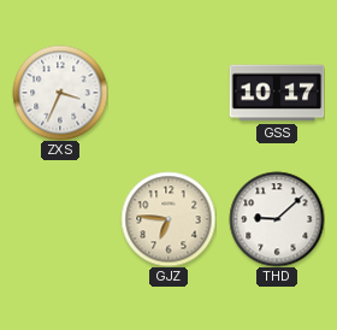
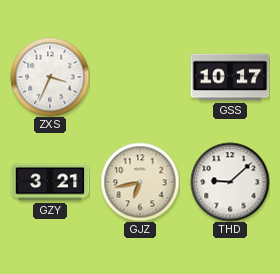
GZY: none -> 3:21 (50, 182)
GJZ: 6:46 -> 6:43 (140, 182)
